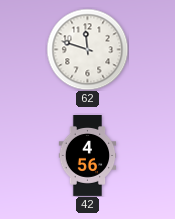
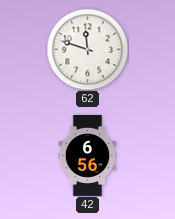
42: 4:56 -> 6:56 (88, 156)
